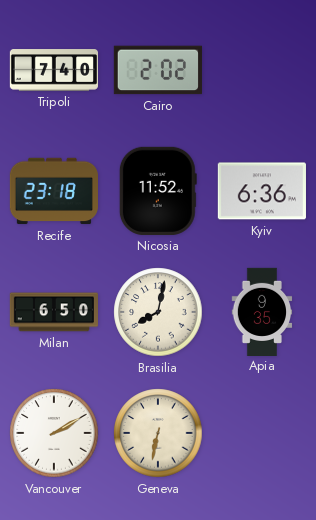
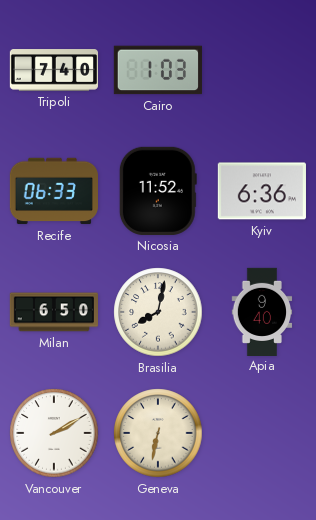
Cairo: 2:02 -> 1:03 (158, 70)
Recife: 23:18 -> 06:33 (54, 191)
Apia: 9:35 -> 9:40 (262, 311)
